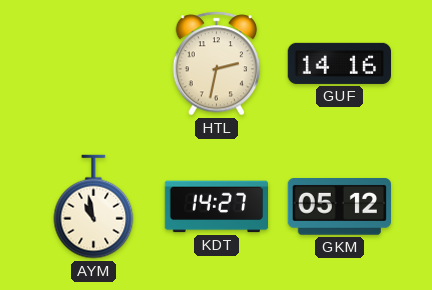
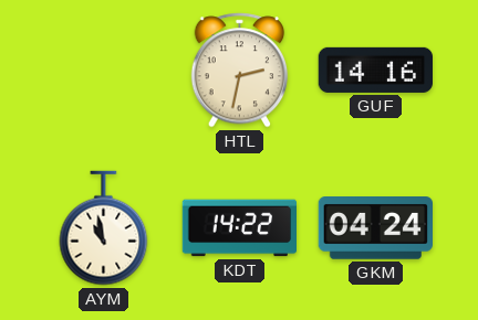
KDT: 14:27 -> 14:22 (240, 228)
GKM: 05:12 -> 04:24 (375, 228)
